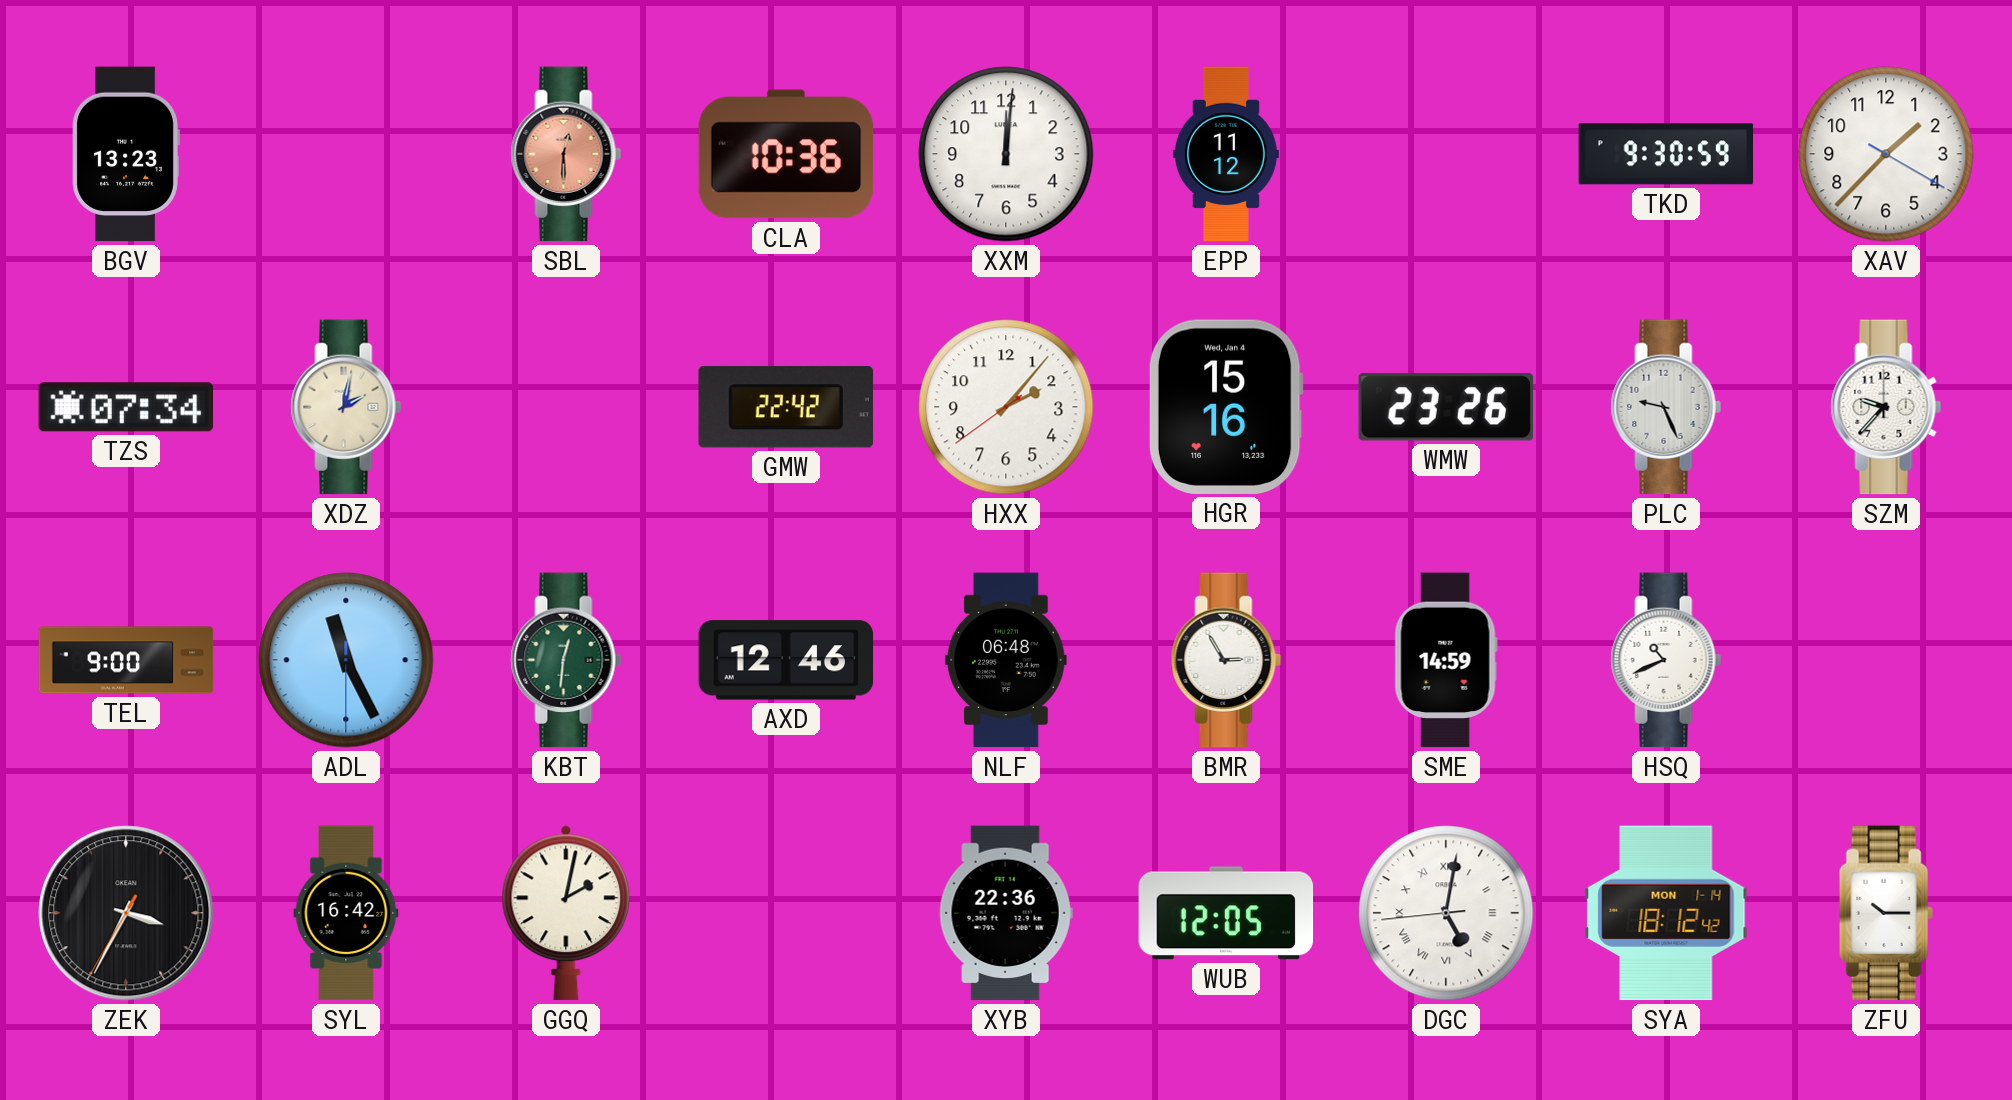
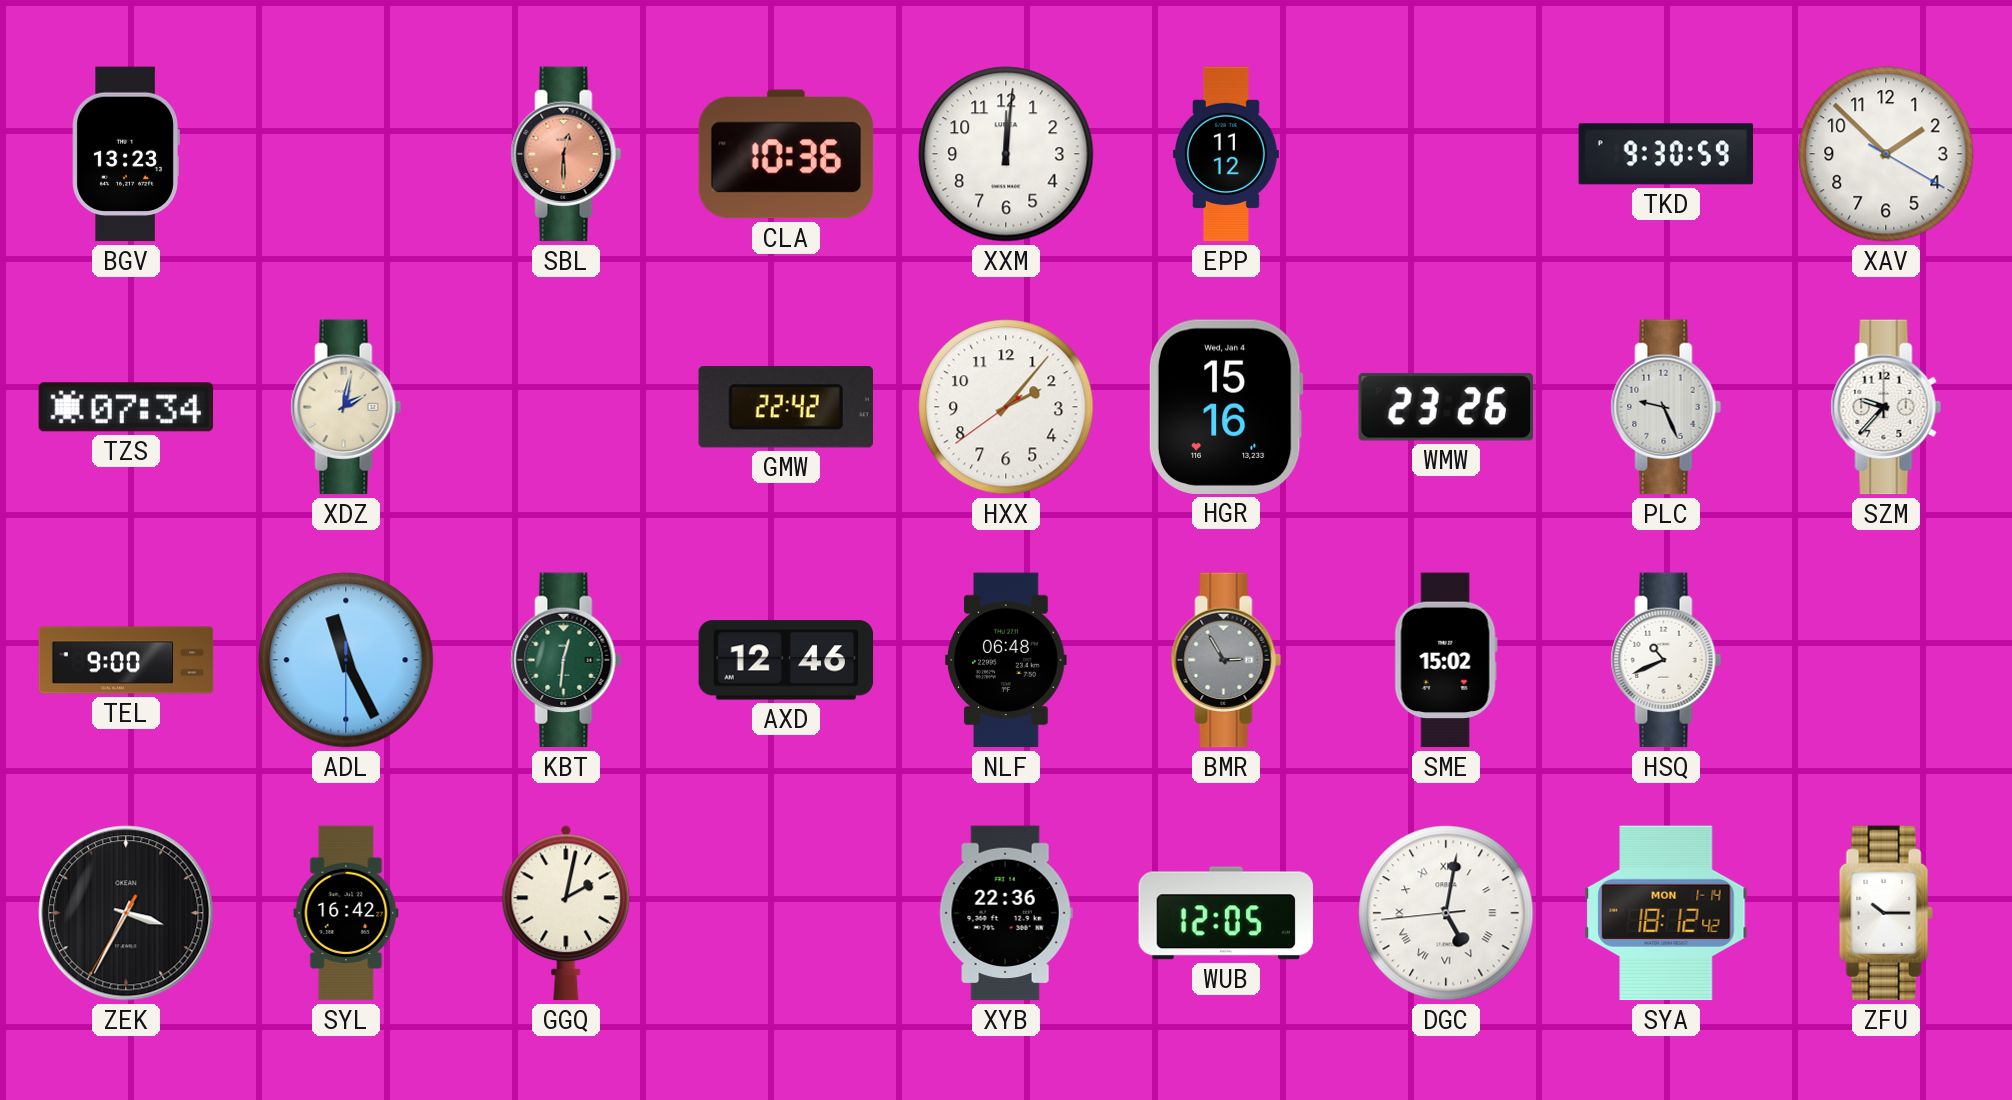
XAV: 1:37 -> 1:52 (1886, 154)
BMR dial: white -> grey (1226, 660)
SME: 14:59 -> 15:02 (1446, 660)
